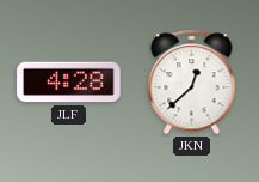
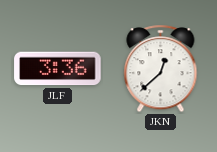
JLF: 4:28 -> 3:36 (58, 69)
